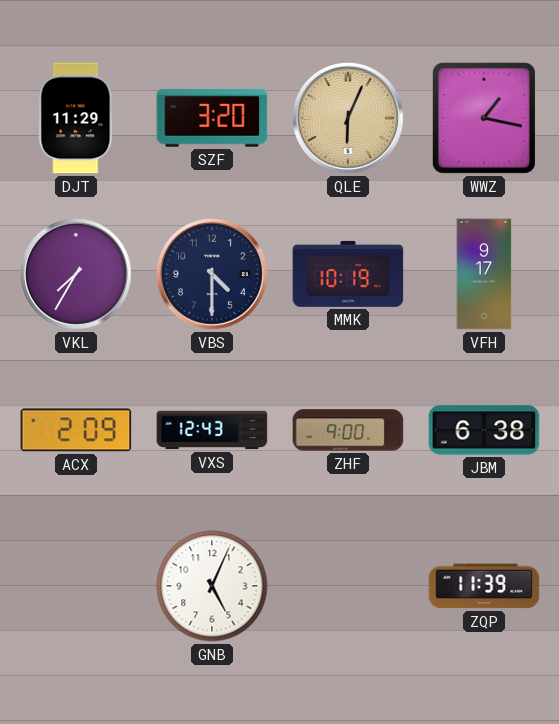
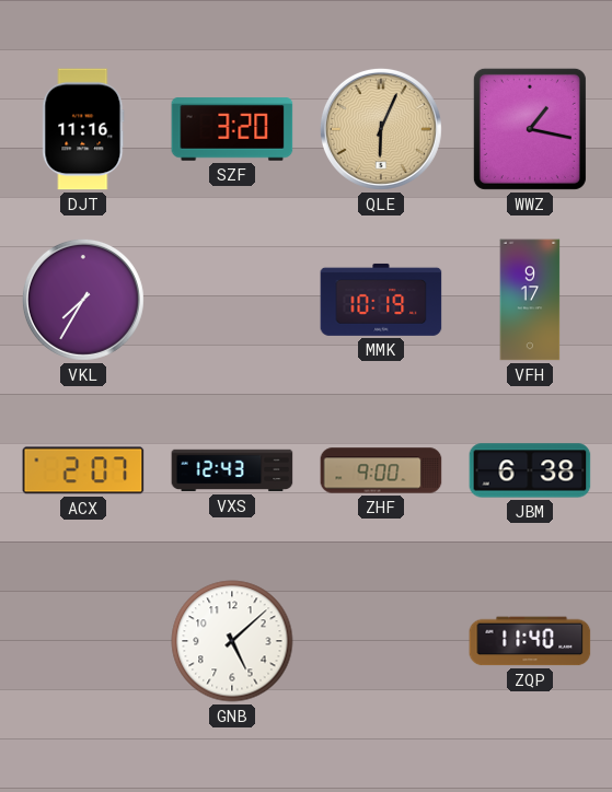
DJT: 11:29 -> 11:16 (83, 129)
VBS: 4:30 -> none (212, 274)
ACX: 2:09 -> 2:07 (83, 470)
GNB: 5:04 -> 5:08 (232, 641)
ZQP: 11:39 -> 11:40 (530, 641)
